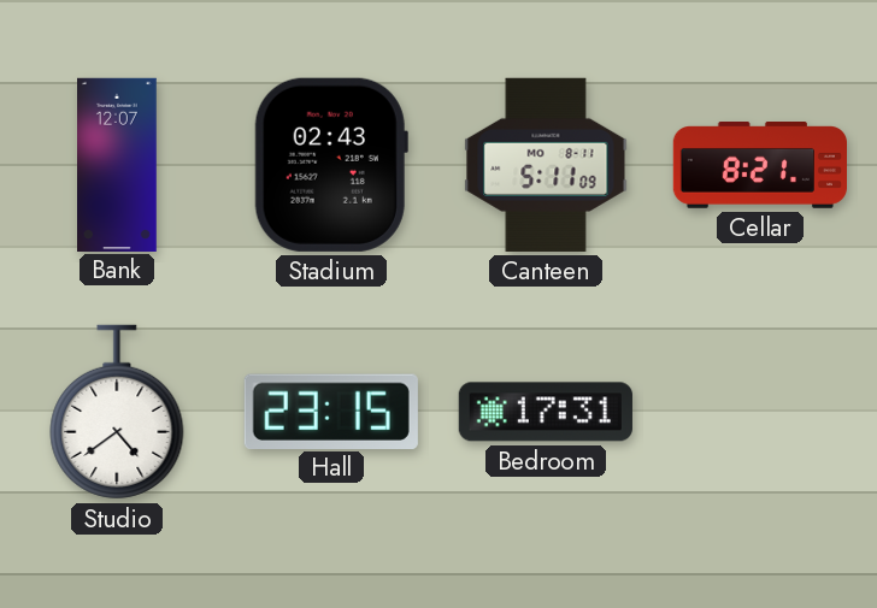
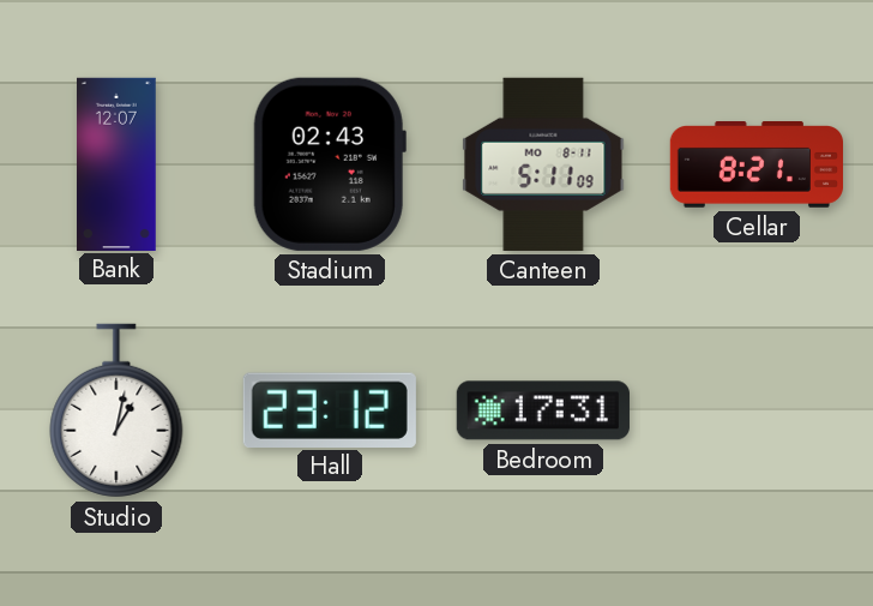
Studio: 4:39 -> 1:02 (116, 410)
Hall: 23:15 -> 23:12 (330, 409)
